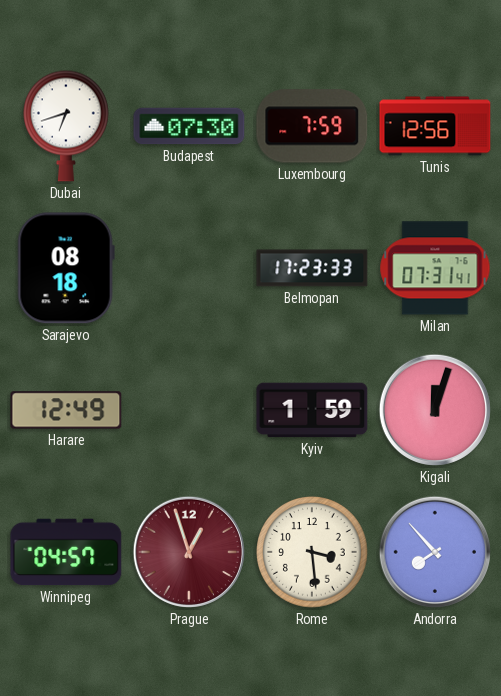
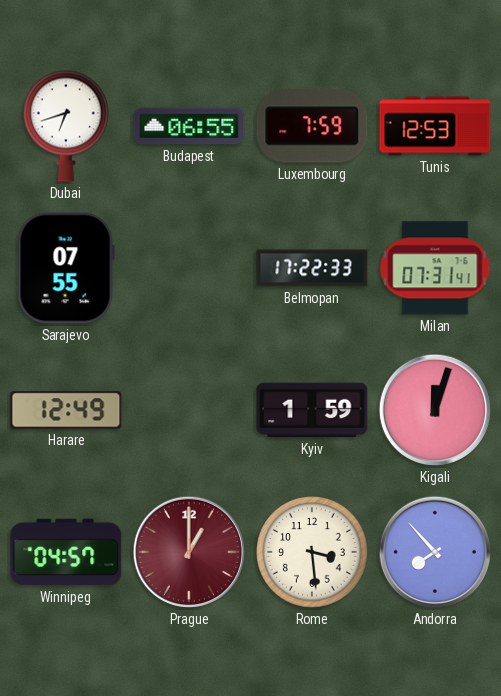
Budapest: 07:30 -> 06:55 (189, 126)
Tunis: 12:56 -> 12:53 (435, 126)
Sarajevo: 08:18 -> 07:55 (66, 268)
Belmopan: 17:23 -> 17:22 (312, 268)
Prague: 12:57 -> 1:00 (189, 552)
